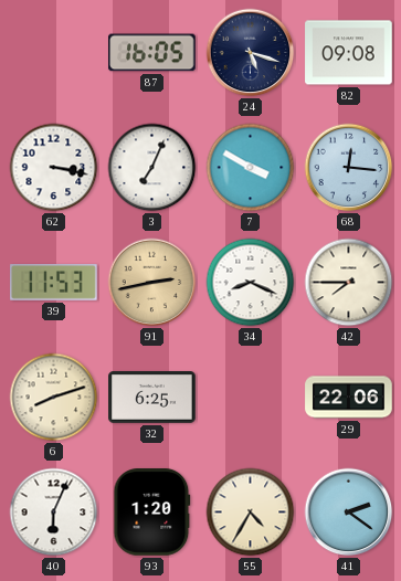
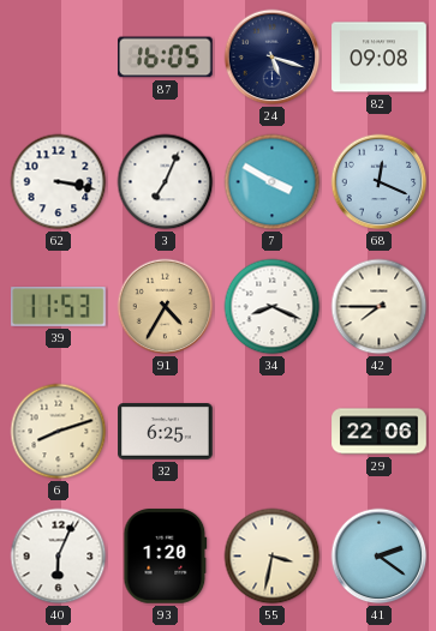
68: 12:16 -> 12:19 (380, 182)
91: 2:43 -> 4:35 (166, 307)
55: 4:35 -> 3:32 (273, 557)
